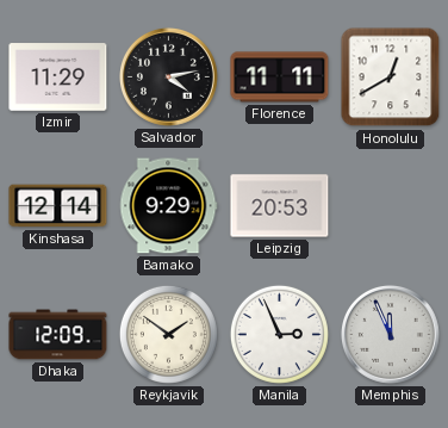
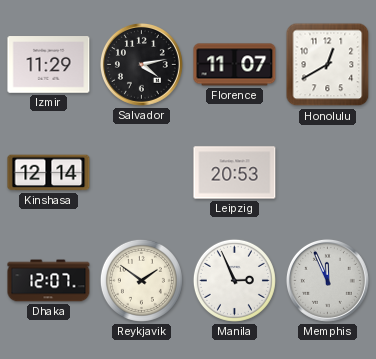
Florence: 11:11 -> 11:07 (235, 65)
Bamako: 9:29 -> none (169, 206)
Dhaka: 12:09 -> 12:07 (49, 281)
